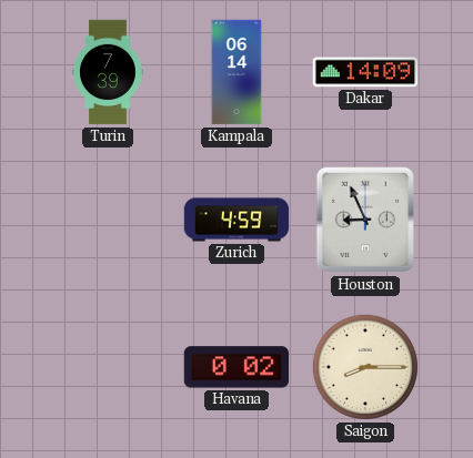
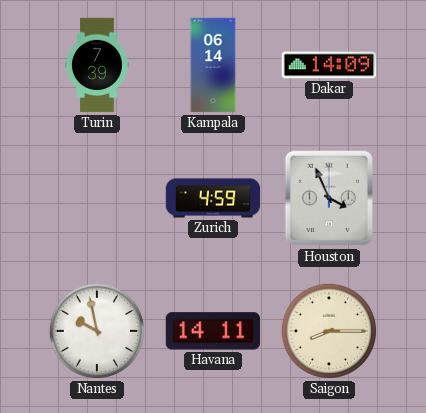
Houston: 8:56 -> 3:56 (328, 198)
Nantes: none -> 9:58 (97, 331)
Havana: 0:02 -> 14:11 (213, 331)
